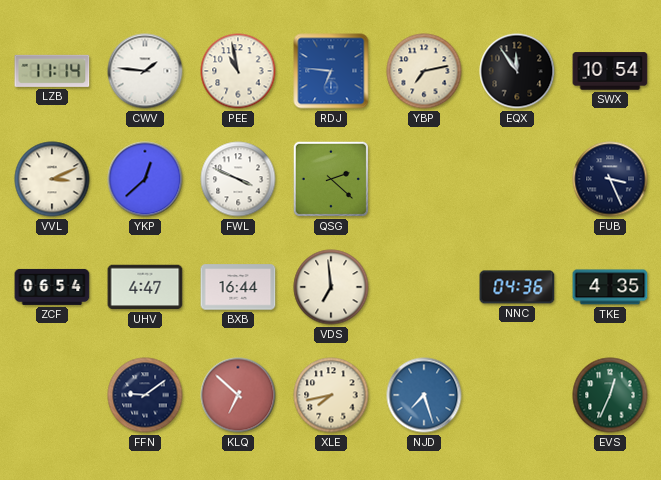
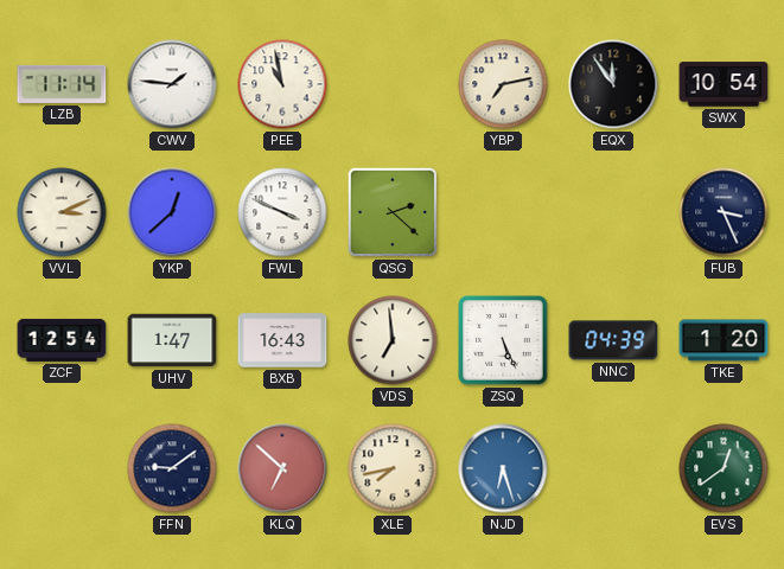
RDJ: 6:46 -> none (331, 71)
ZCF: 06:54 -> 12:54 (62, 340)
UHV: 4:47 -> 1:47 (172, 340)
BXB: 16:44 -> 16:43 (282, 340)
ZSQ: none -> 5:26 (503, 340)
NNC: 04:36 -> 04:39 (613, 340)
TKE: 4:35 -> 1:20 (724, 340)
NJD: 7:27 -> 6:27 (503, 468)
EVS: 12:34 -> 12:39 (724, 468)
